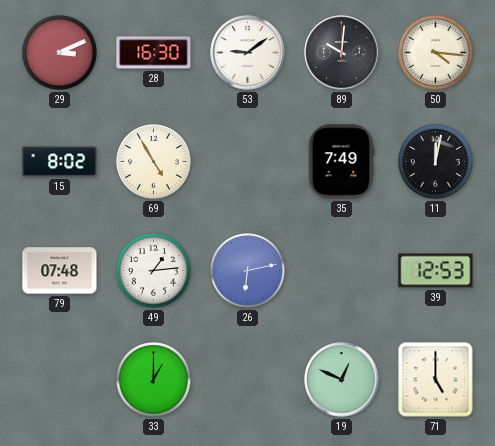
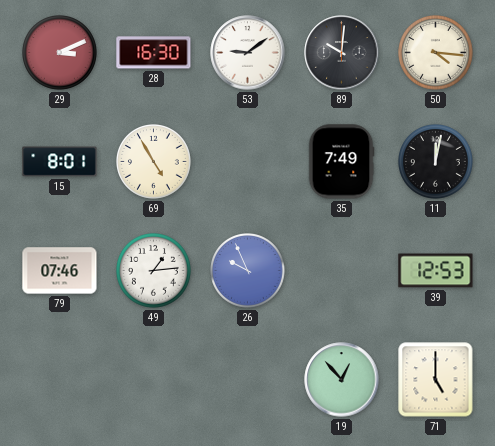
15: 8:02 -> 8:01 (60, 162)
79: 07:48 -> 07:46 (60, 271)
26: 6:13 -> 9:56 (248, 271)
33: 1:00 -> none (154, 380)
19: 12:49 -> 12:53 (342, 380)
